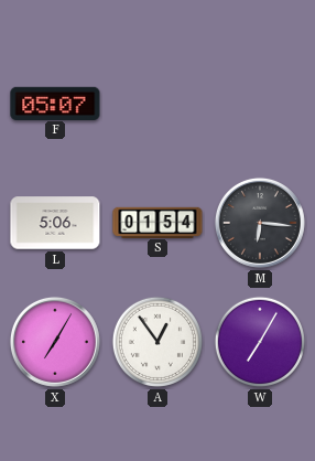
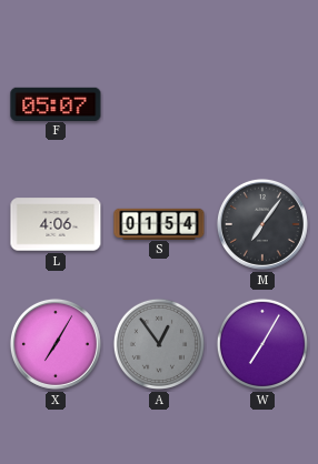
L: 5:06 -> 4:06 (56, 224)
M: 6:16 -> 7:06 (262, 224)
A dial: white -> grey (159, 344)
